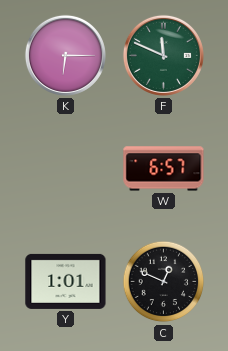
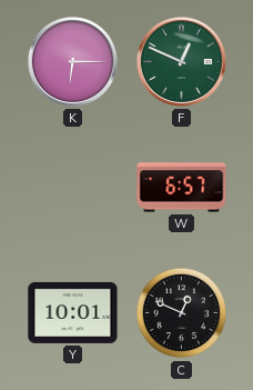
F: 11:49 -> 12:49 (181, 61)
Y: 1:01 -> 10:01 (73, 312)
